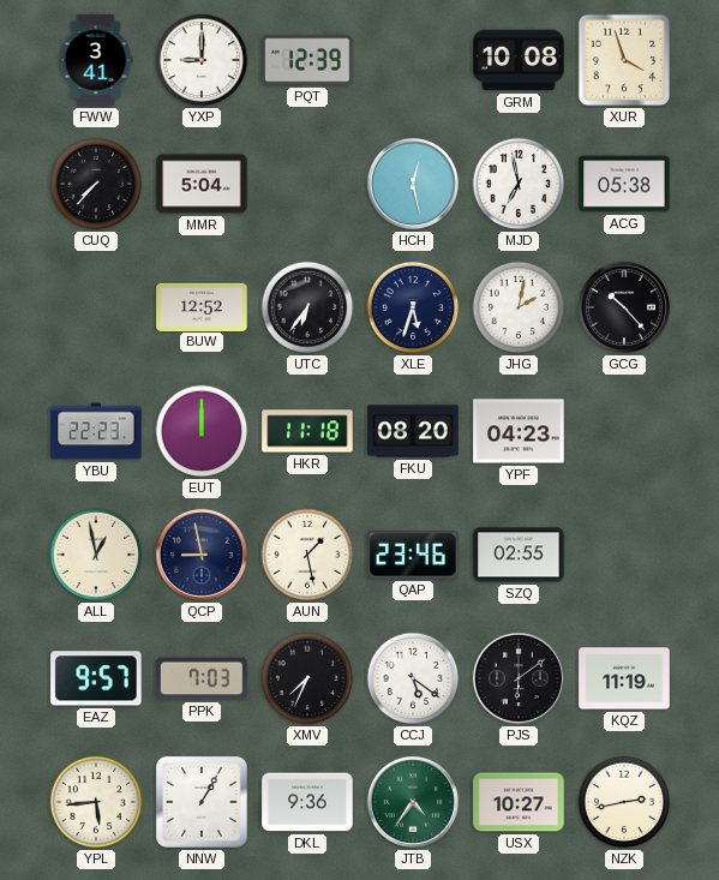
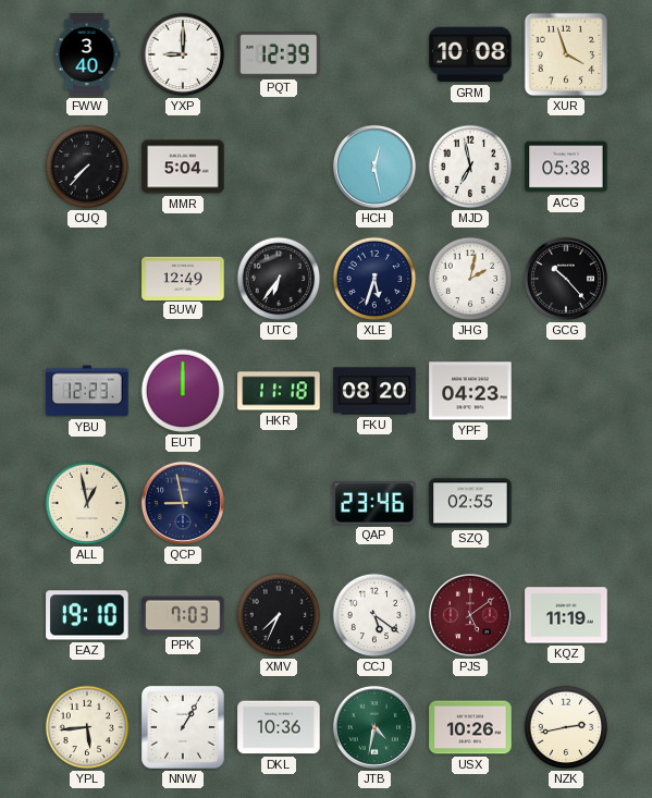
FWW: 3:41 -> 3:40 (87, 54)
BUW: 12:52 -> 12:49 (183, 278)
YBU: 22:23 -> 12:23 (87, 391)
AUN: 1:28 -> none (307, 555)
EAZ: 9:57 -> 19:10 (87, 615)
PJS: 6:09 -> 5:09 (470, 615)
PJS dial: black -> burgundy (470, 615)
DKL: 9:36 -> 10:36 (279, 727)
JTB: 4:36 -> 4:32 (374, 727)
USX: 10:27 -> 10:26 (470, 727)
